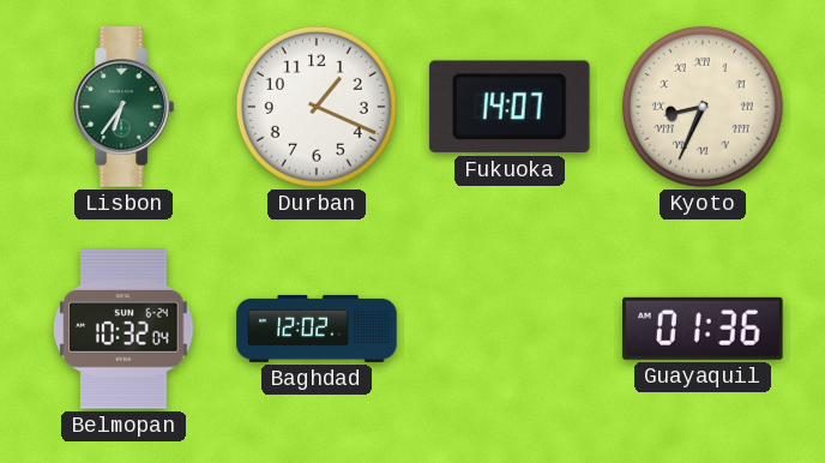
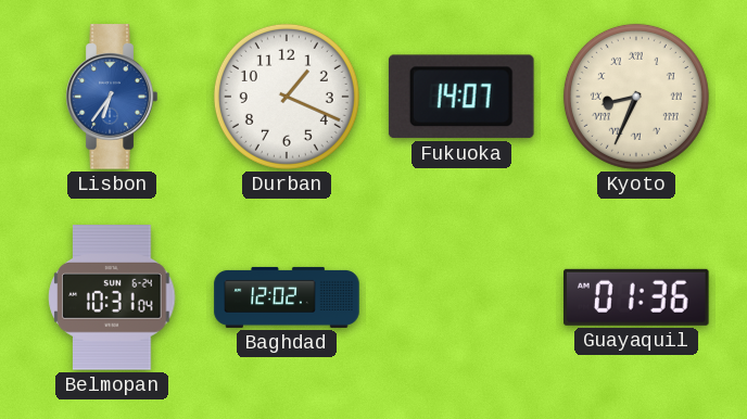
Lisbon dial: green -> blue (112, 97)
Belmopan: 10:32 -> 10:31 (112, 297)
